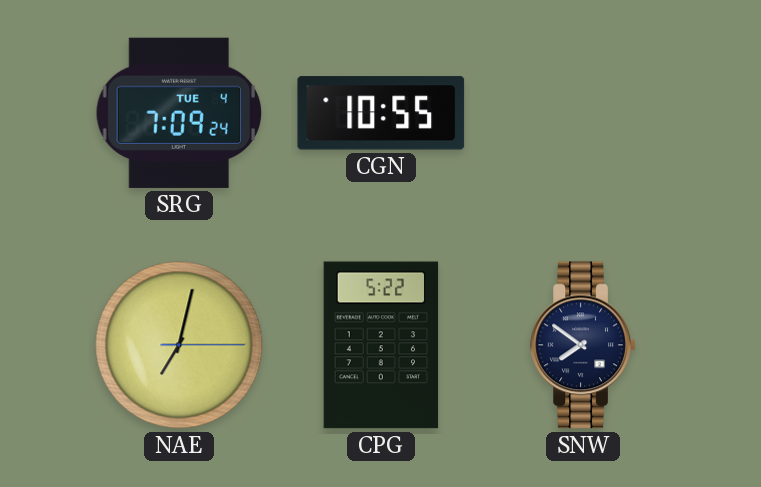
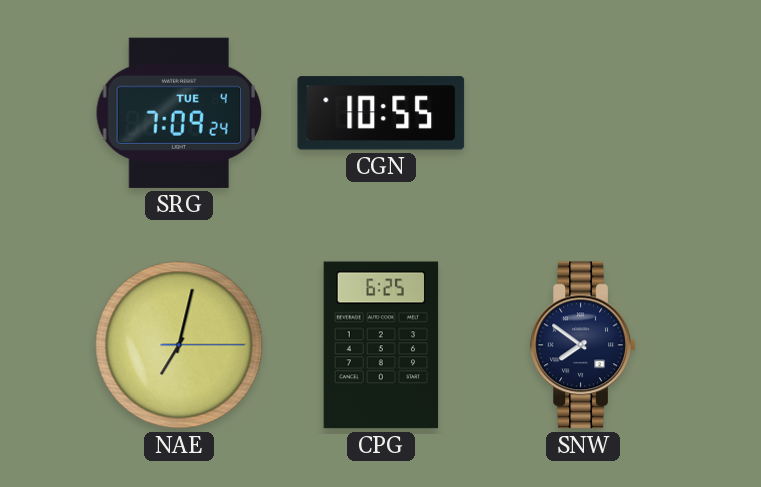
CPG: 5:22 -> 6:25 (381, 345)
